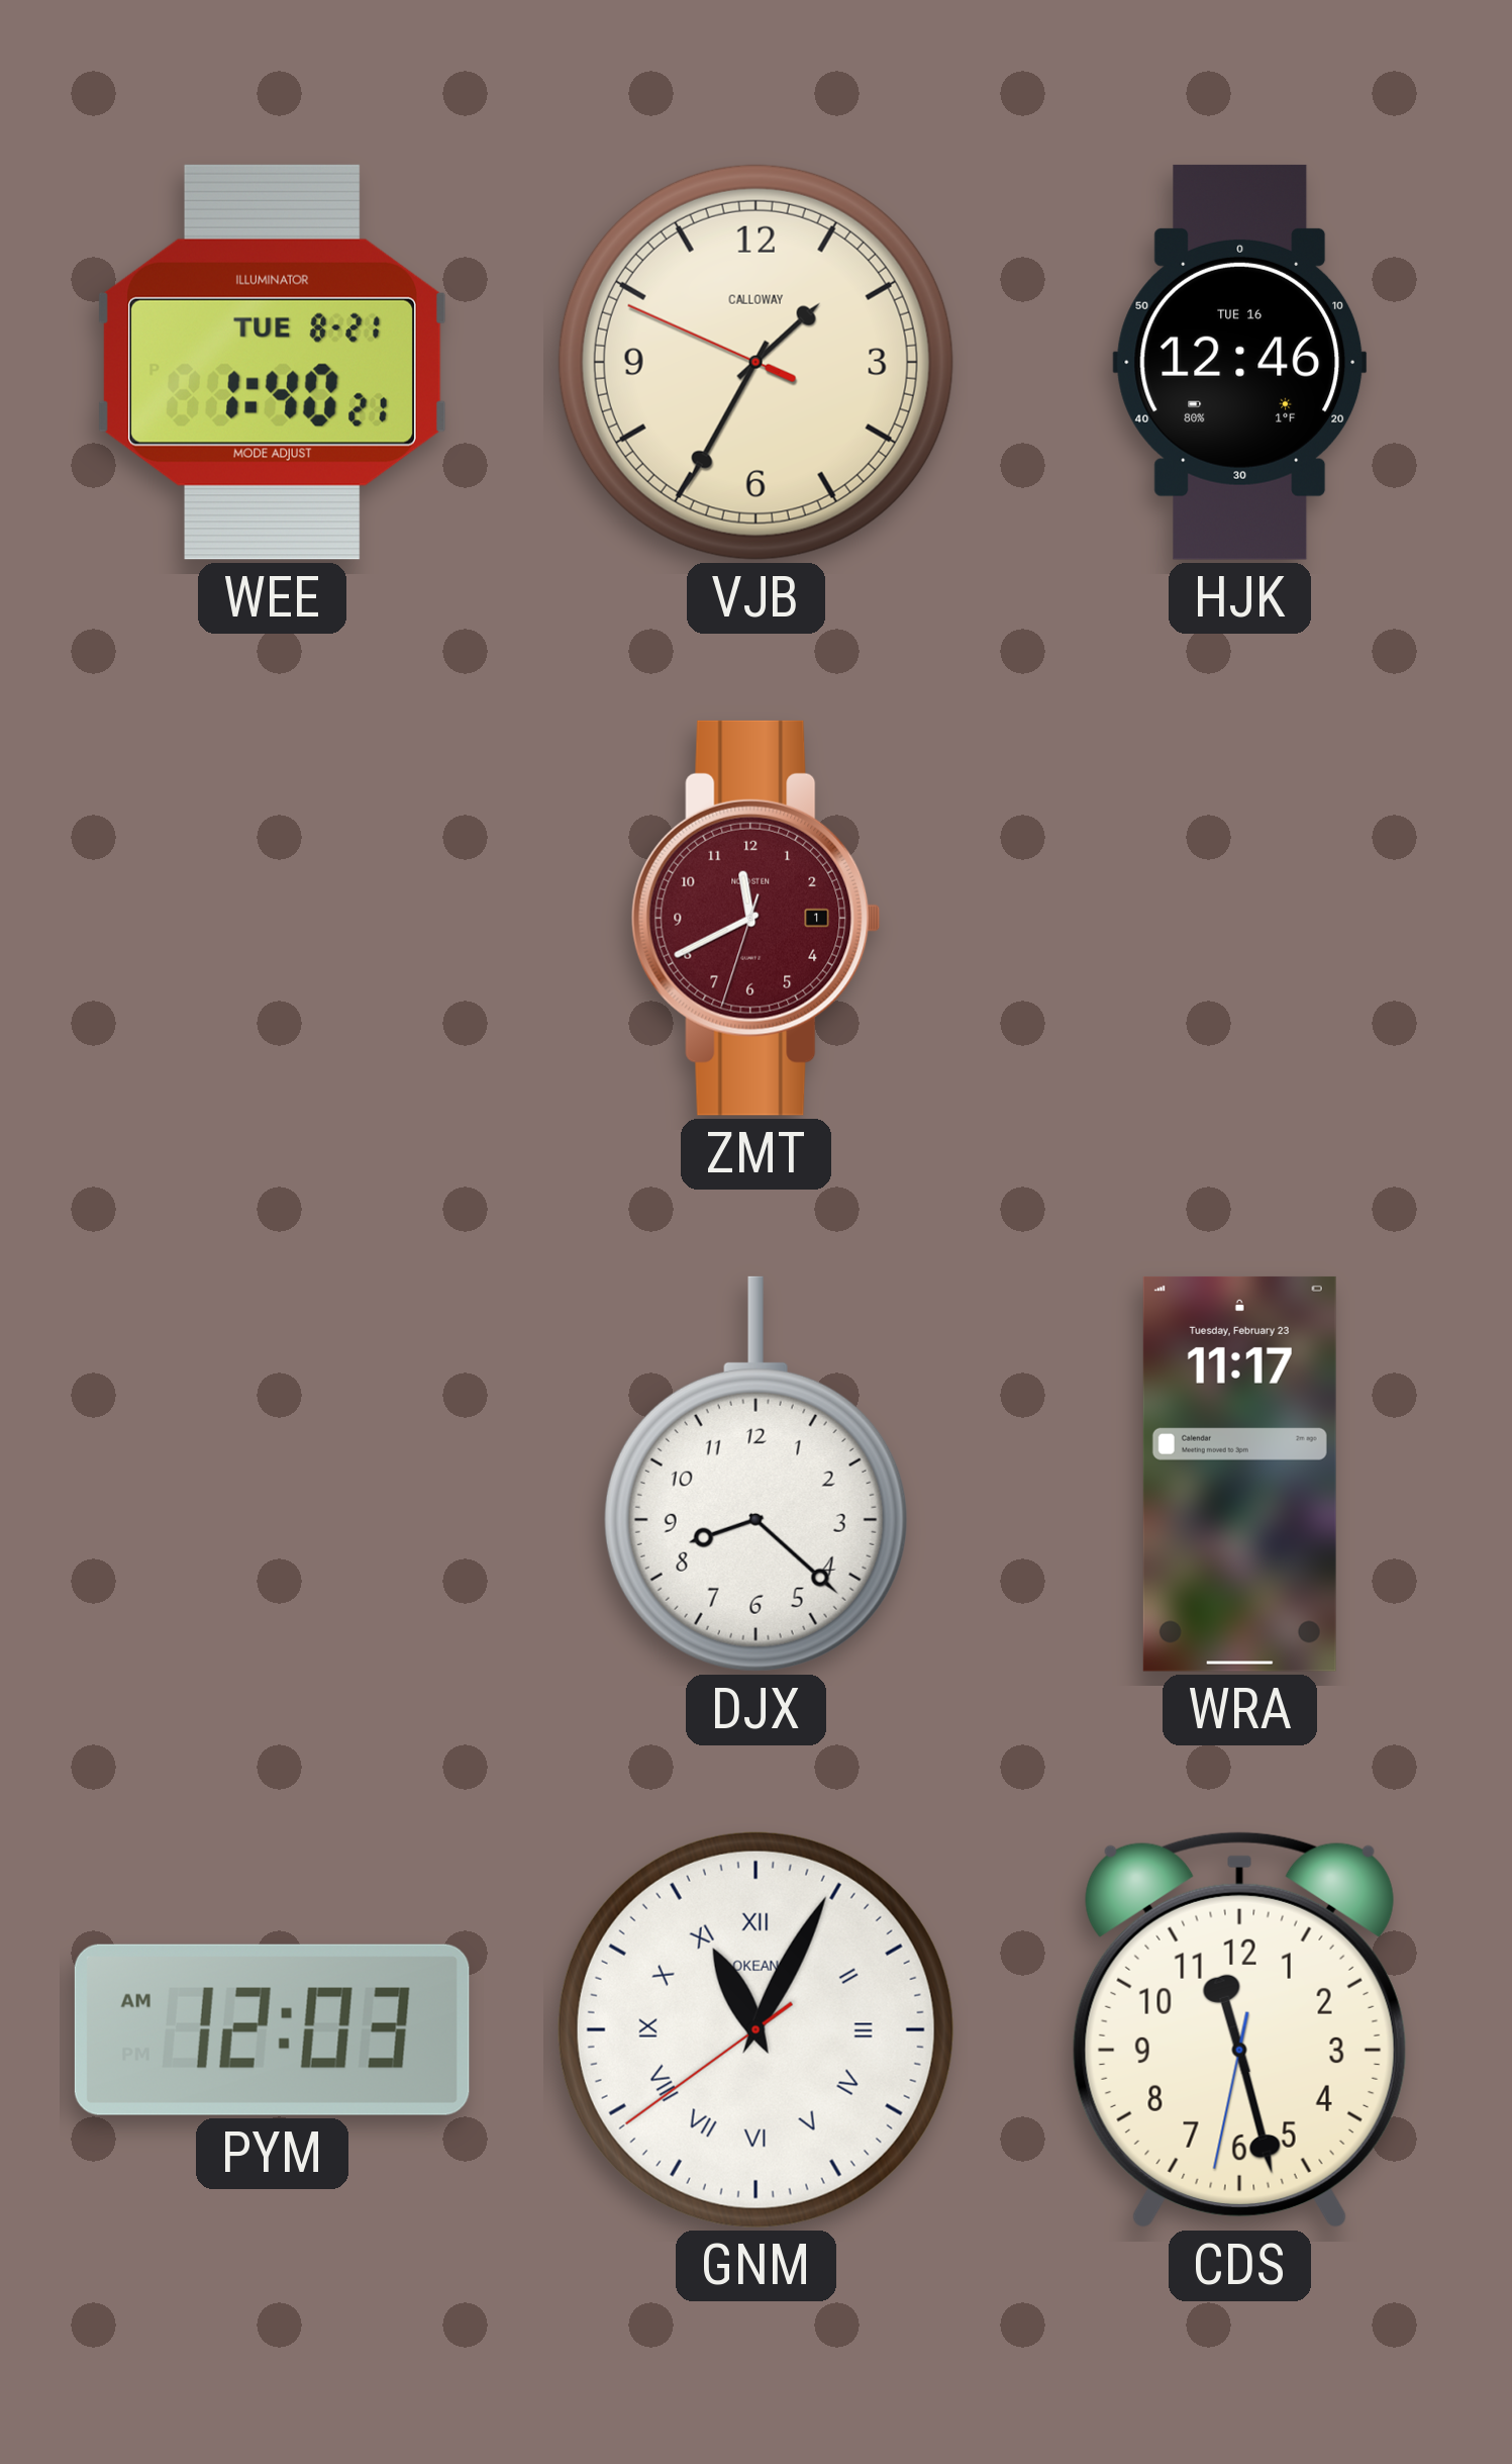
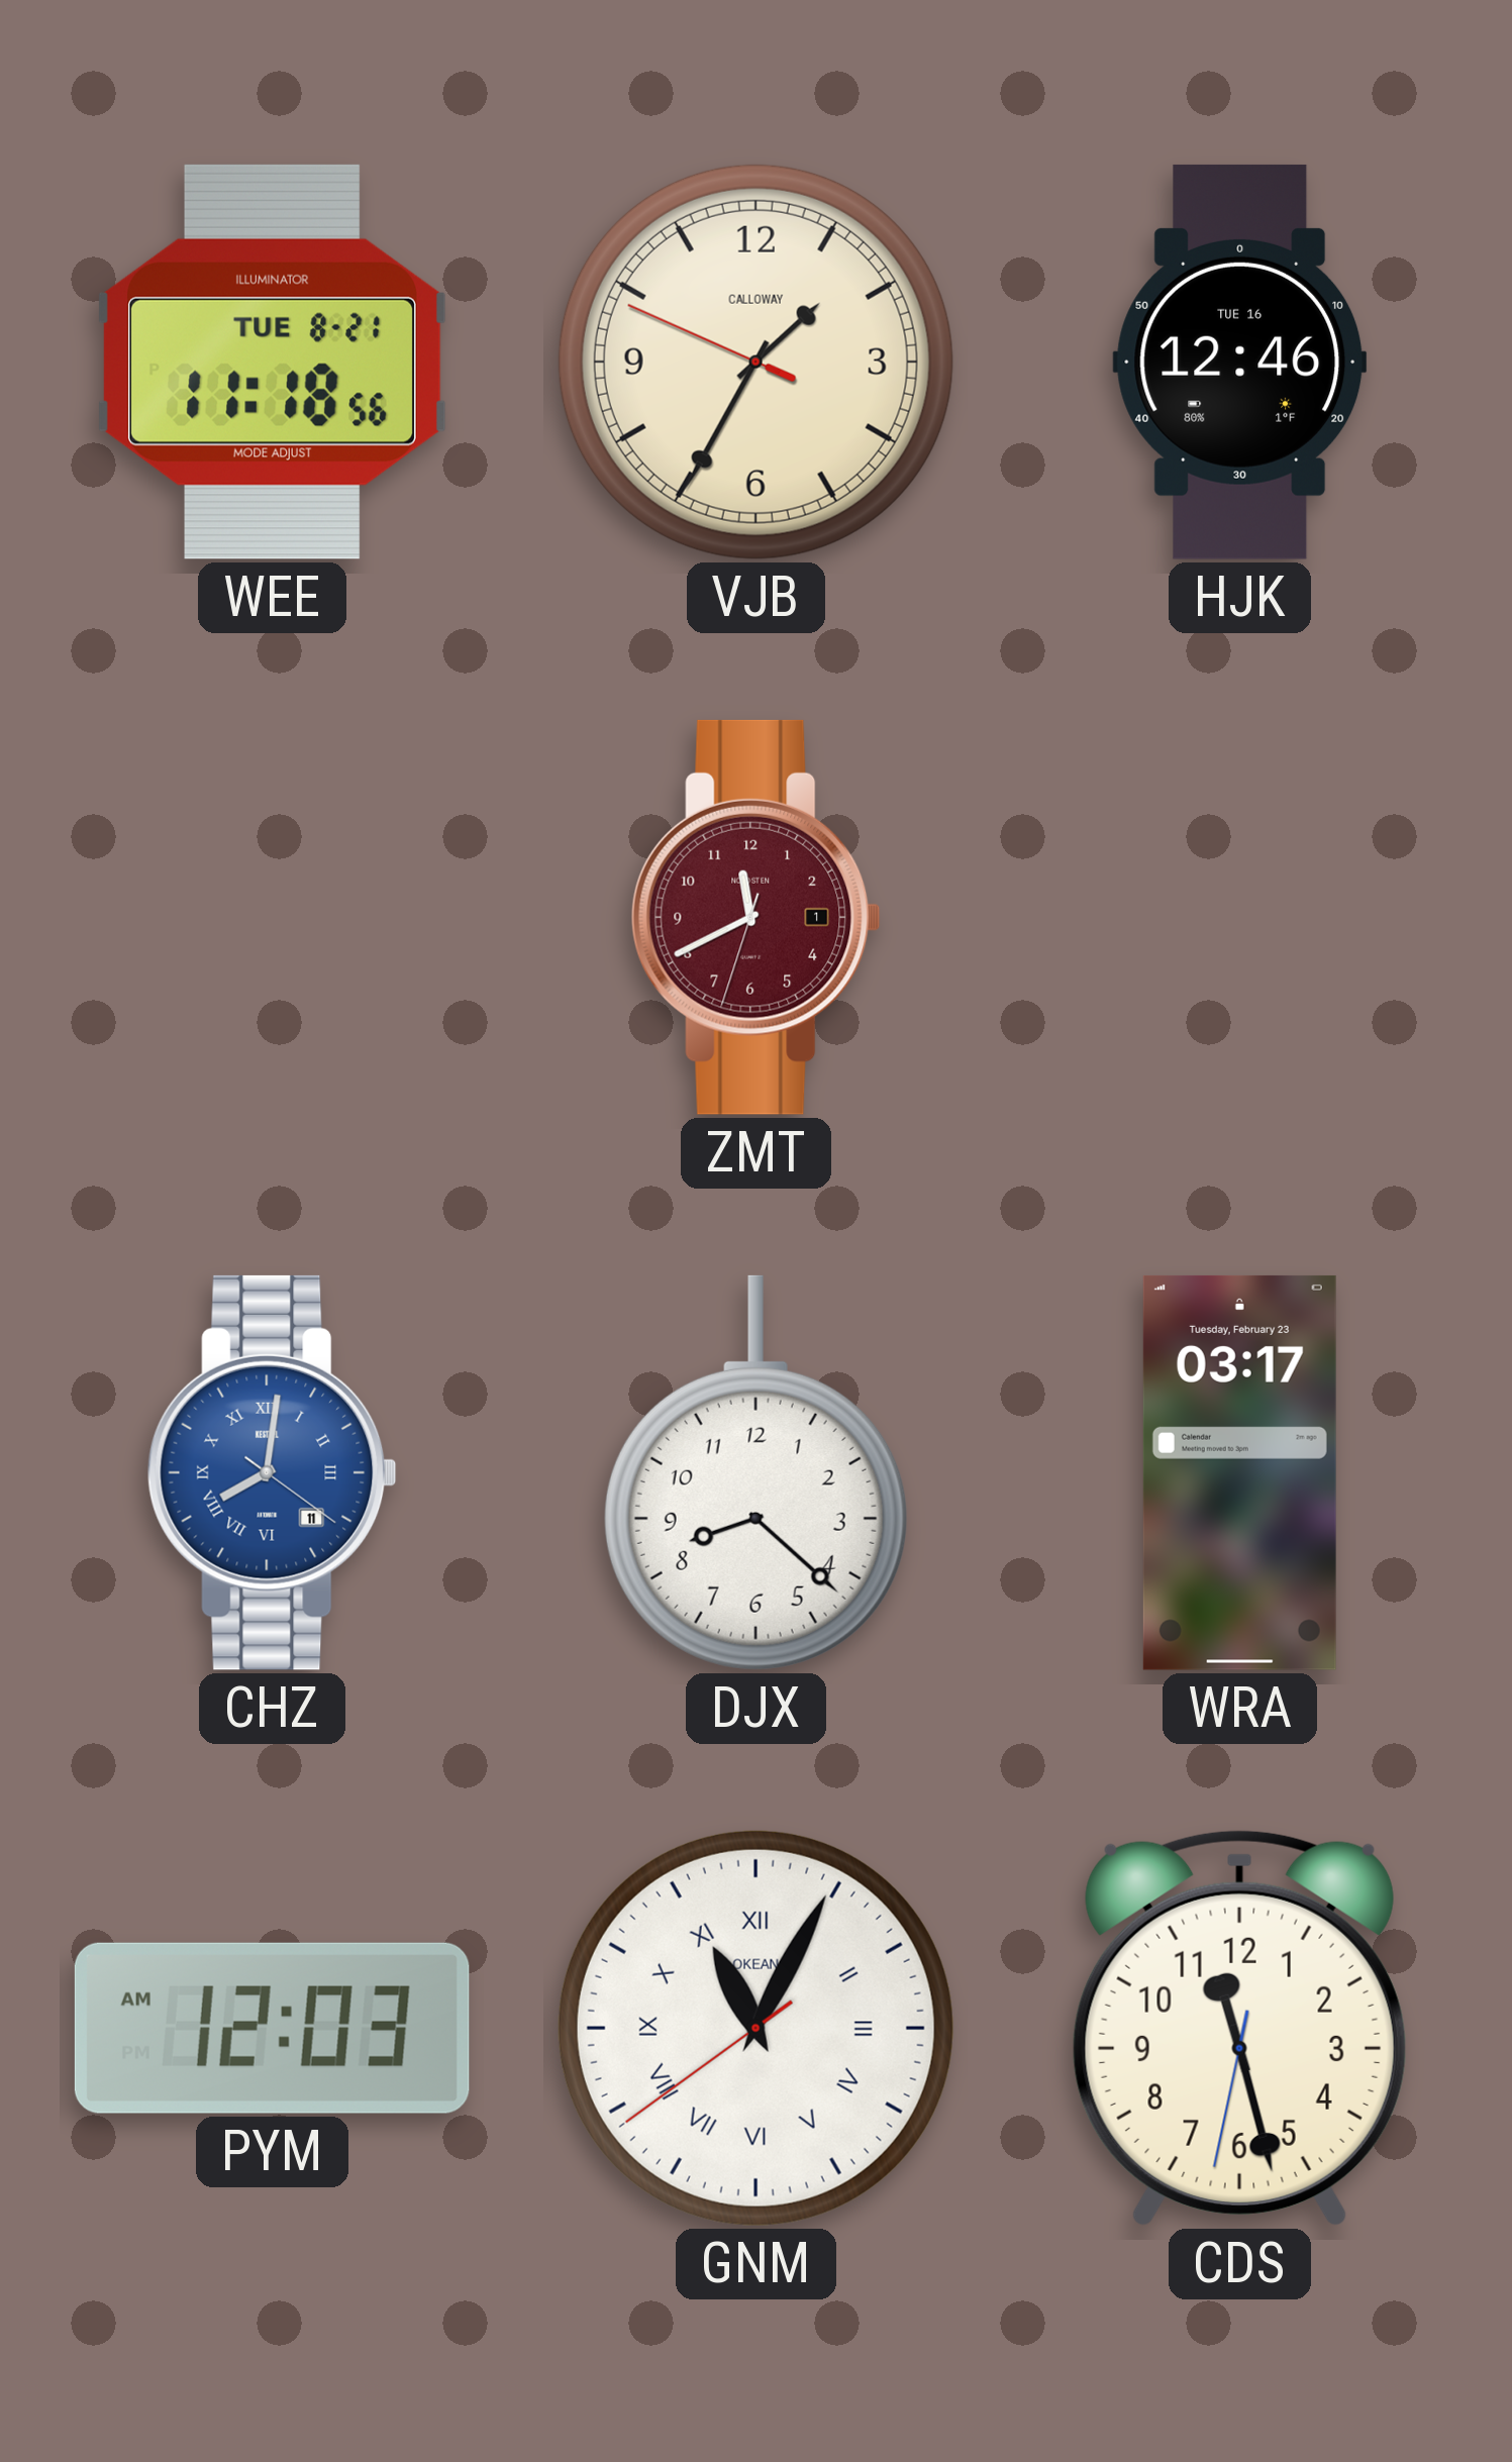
WEE: 1:40 -> 11:18 (272, 362)
CHZ: none -> 8:01 (272, 1472)
WRA: 11:17 -> 03:17 (1239, 1472)
